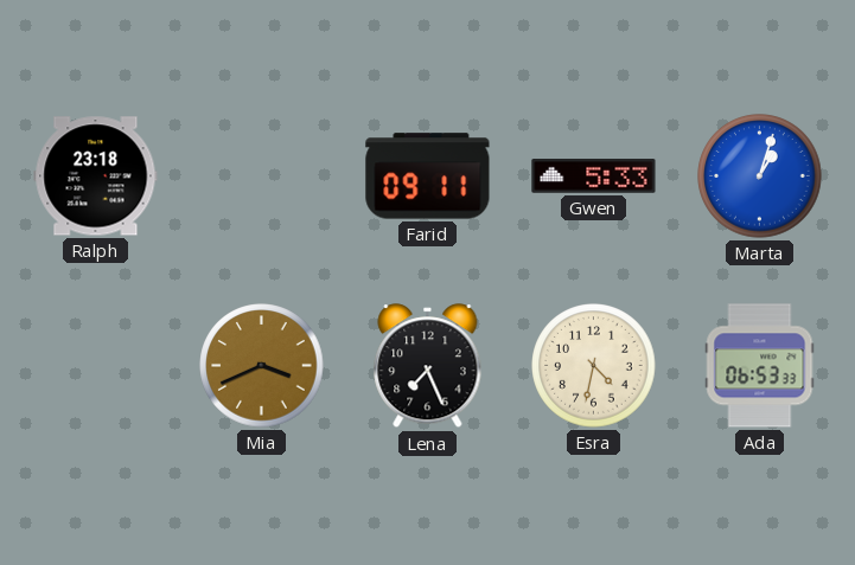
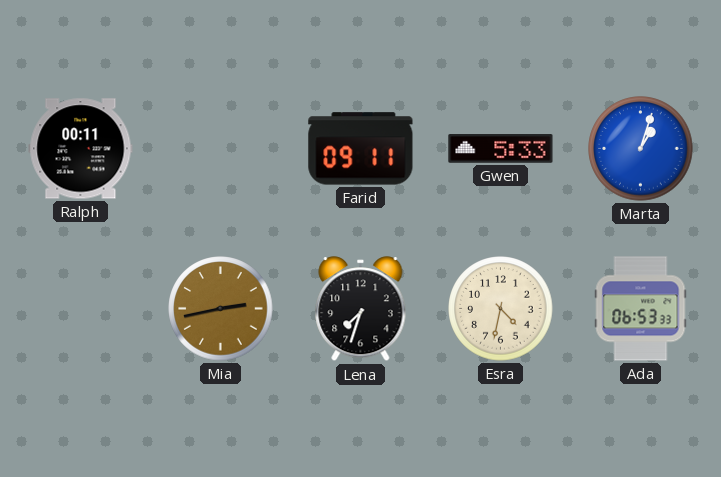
Ralph: 23:18 -> 00:11 (81, 149)
Mia: 3:41 -> 2:43 (221, 309)
Lena: 7:26 -> 7:33 (361, 309)
